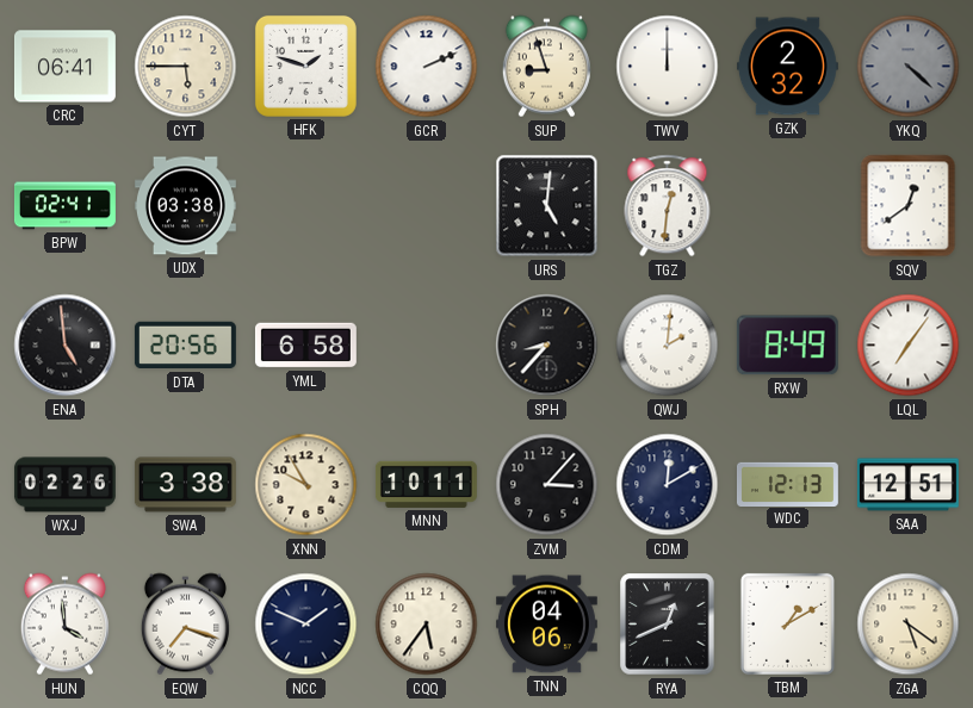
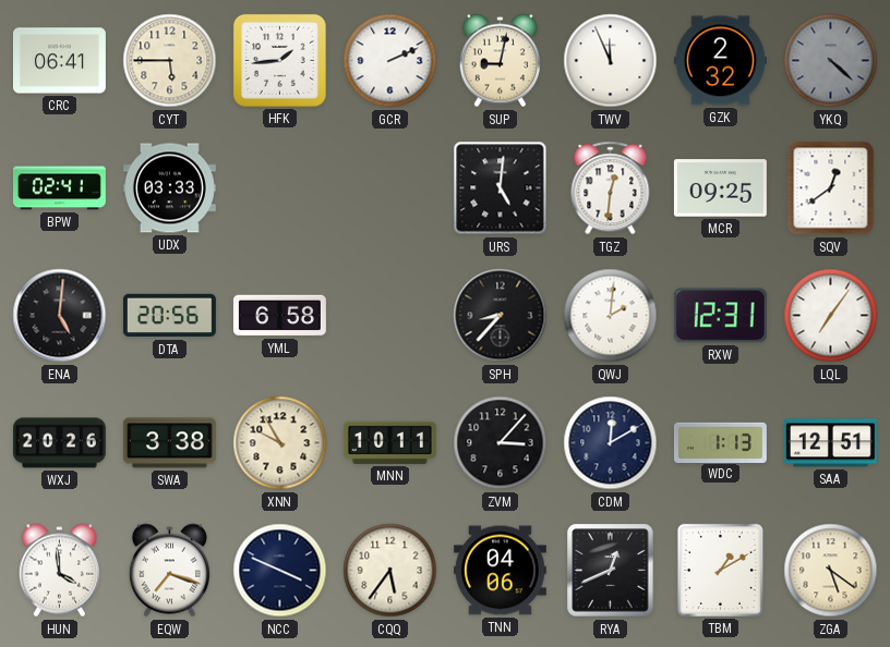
HFK: 1:48 -> 1:44 (279, 60)
SUP: 8:57 -> 9:02 (500, 61)
TWV: 12:00 -> 11:56 (611, 61)
UDX: 03:38 -> 03:33 (169, 188)
MCR: none -> 09:25 (720, 188)
ENA: 4:59 -> 5:01 (60, 316)
RXW: 8:49 -> 12:31 (720, 316)
WXJ: 02:26 -> 20:26 (59, 443)
WDC: 12:13 -> 1:13 (720, 442)
NCC: 1:49 -> 3:49 (280, 571)
